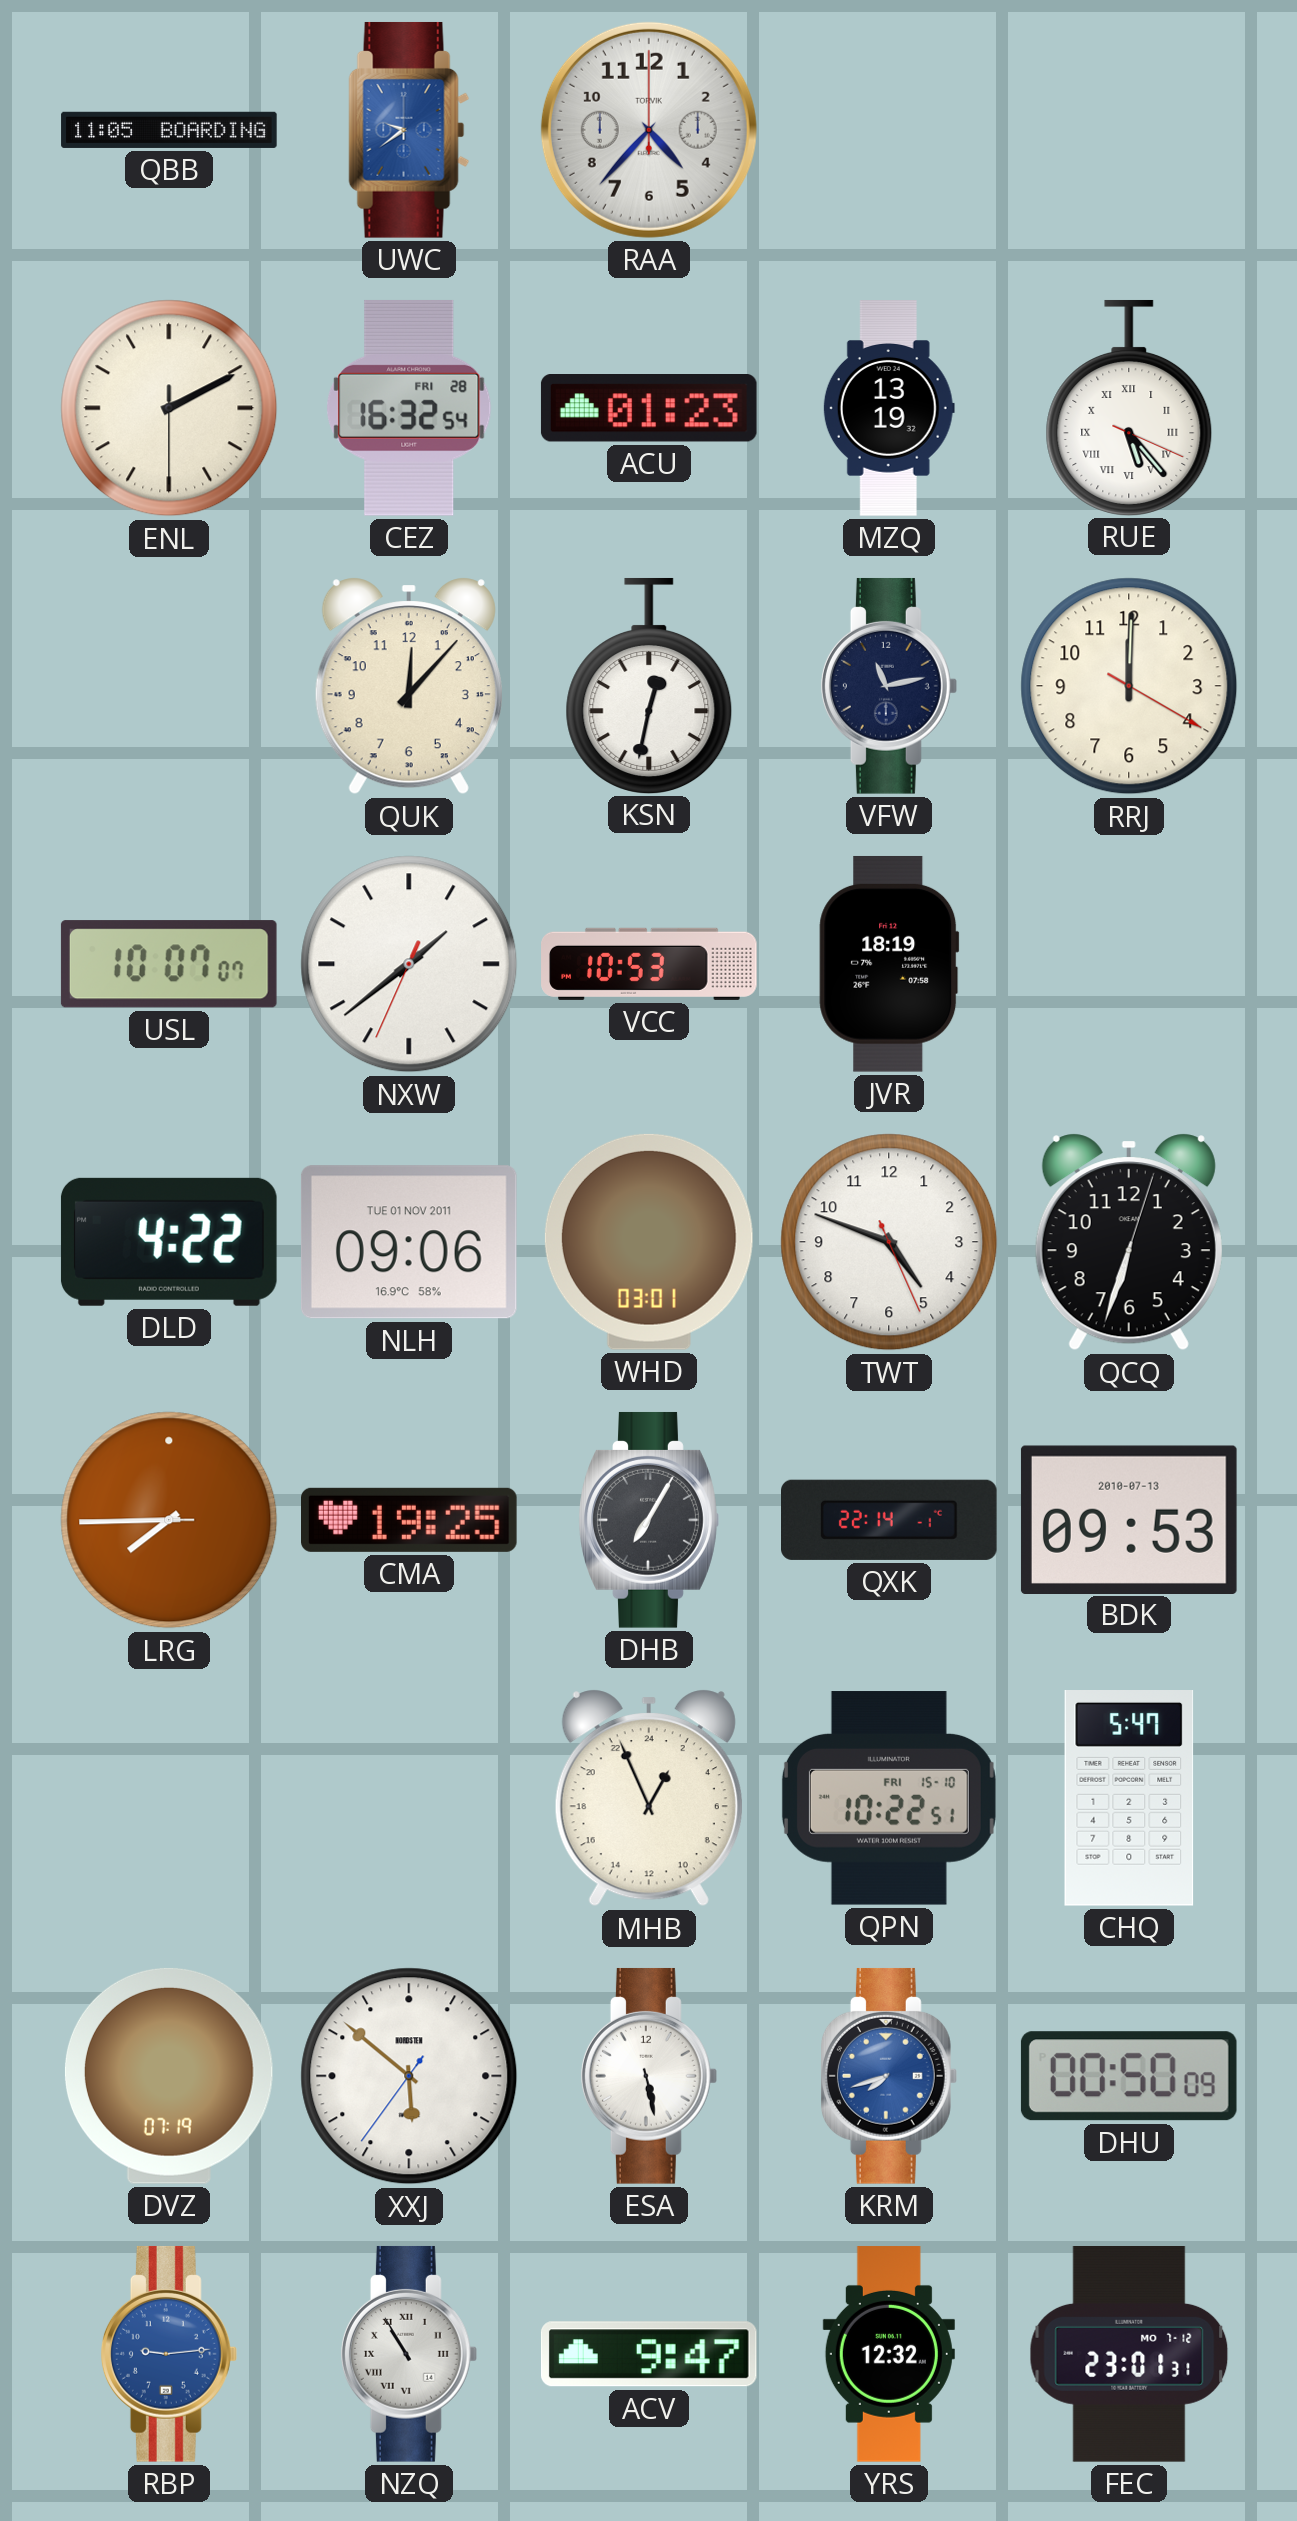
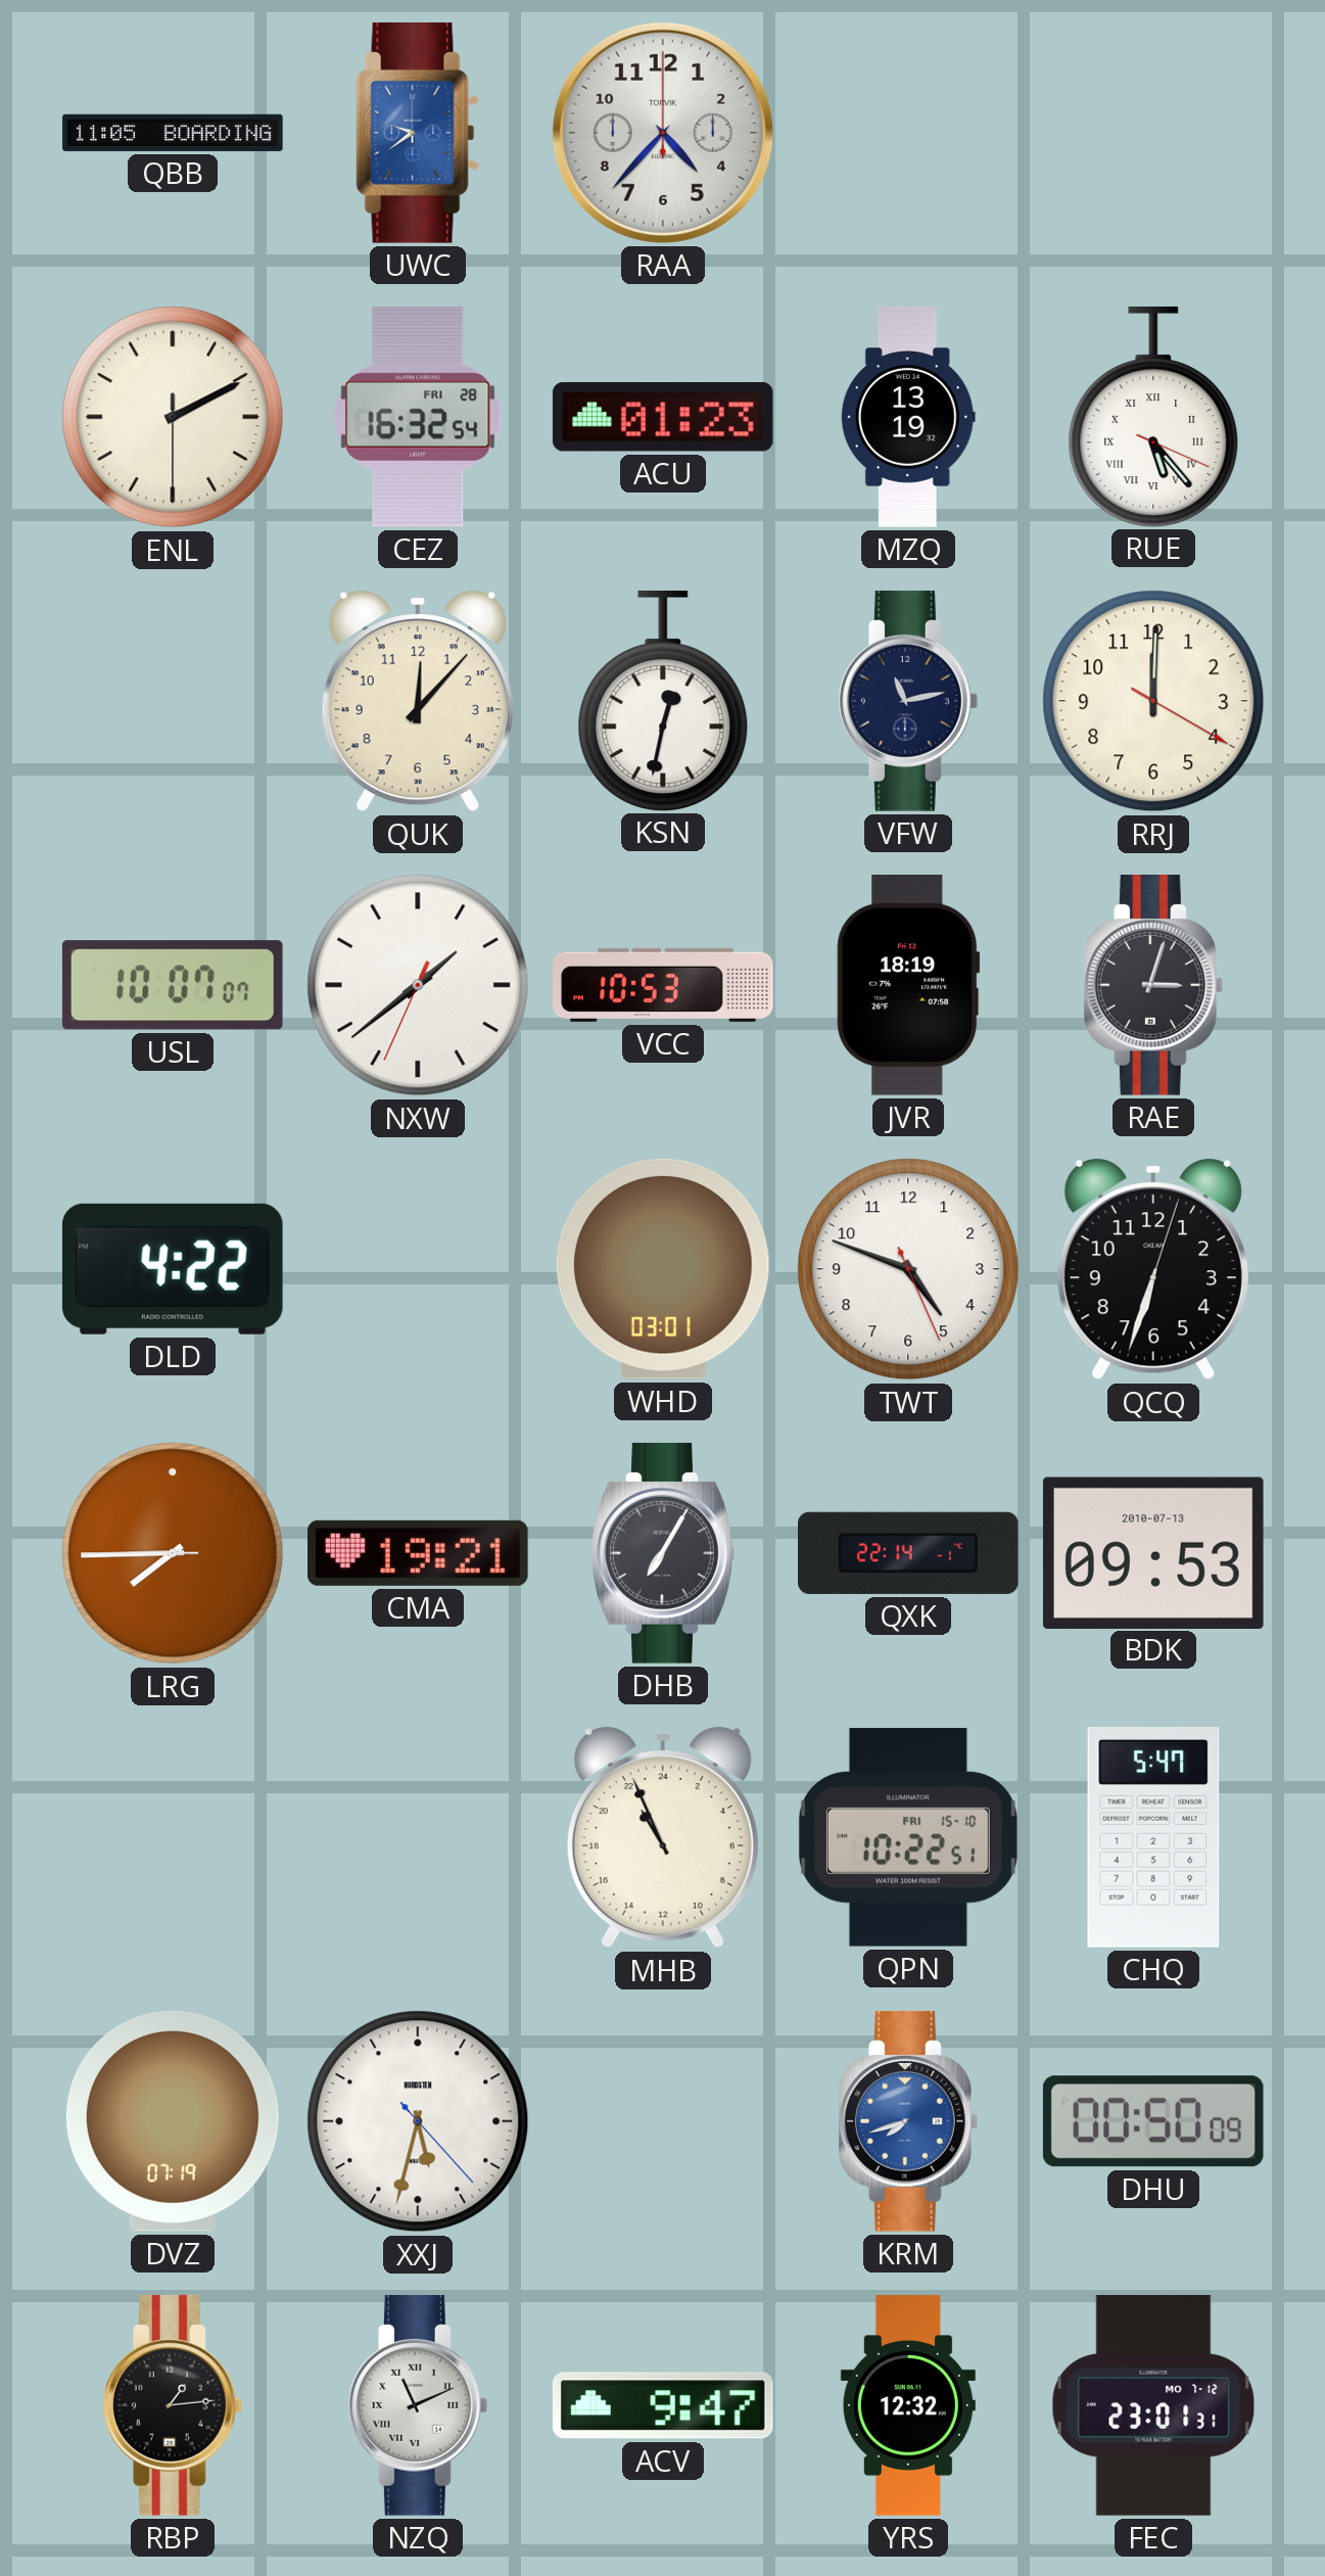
RAE: none -> 3:03 (1153, 985)
NLH: 09:06 -> none (409, 1242)
CMA: 19:25 -> 19:21 (419, 1553)
MHB: 1:56 -> 21:56 (663, 1837)
XXJ: 5:51 -> 5:32 (418, 2121)
ESA: 5:28 -> none (649, 2076)
RBP: 9:14 -> 1:14 (173, 2405)
RBP dial: blue -> black (173, 2405)
NZQ: 10:55 -> 11:11 (418, 2405)
